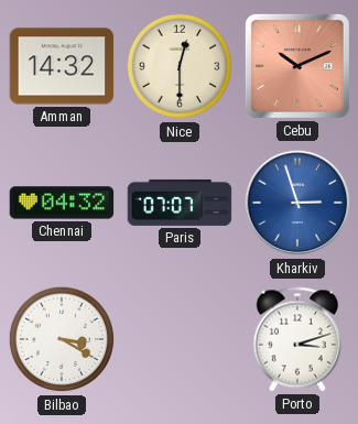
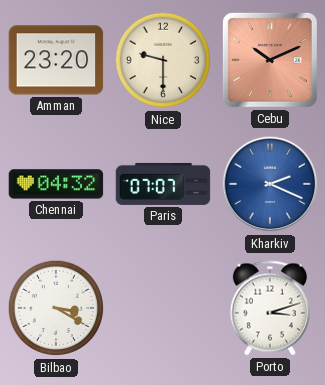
Amman: 14:32 -> 23:20 (56, 60)
Nice: 12:30 -> 9:30 (163, 60)
Kharkiv: 2:57 -> 2:19 (270, 184)
